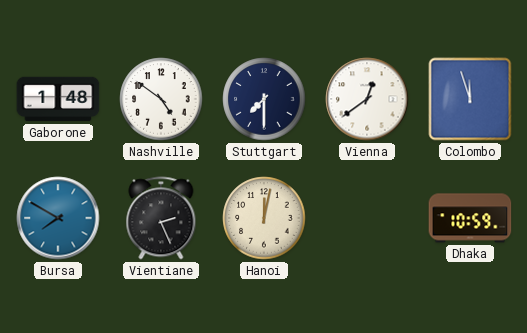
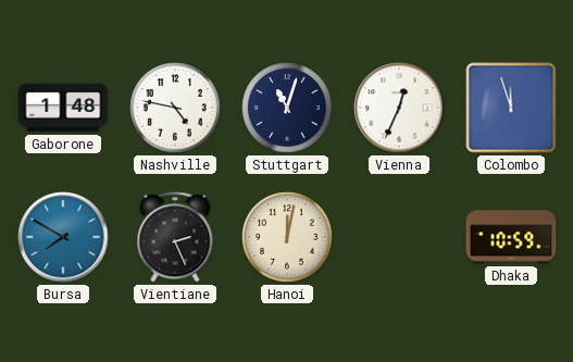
Nashville: 4:51 -> 4:47 (175, 108)
Stuttgart: 7:30 -> 11:03 (287, 108)
Vienna: 12:39 -> 12:34 (399, 108)
